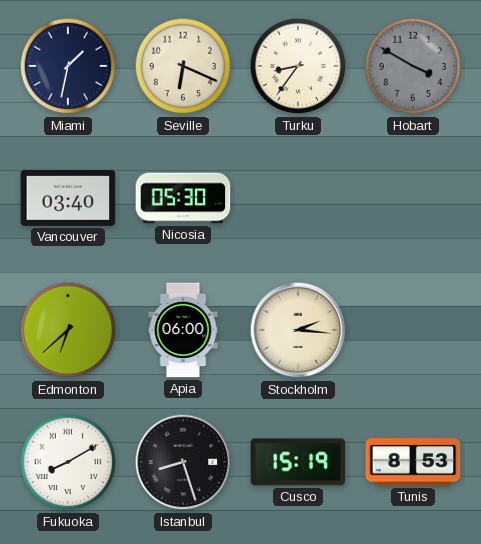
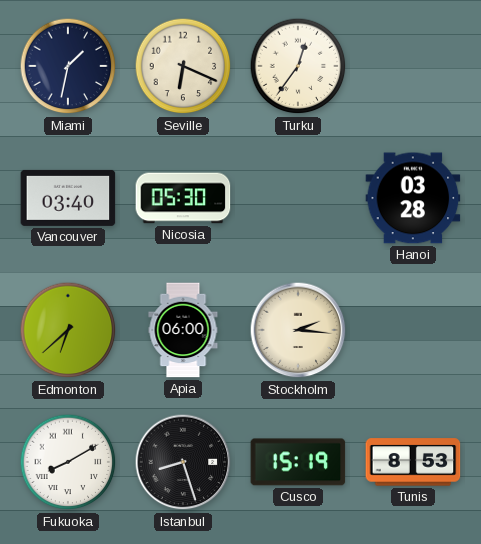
Turku: 8:36 -> 12:36 (298, 66)
Hobart: 3:50 -> none (413, 66)
Hanoi: none -> 03:28 (413, 198)
